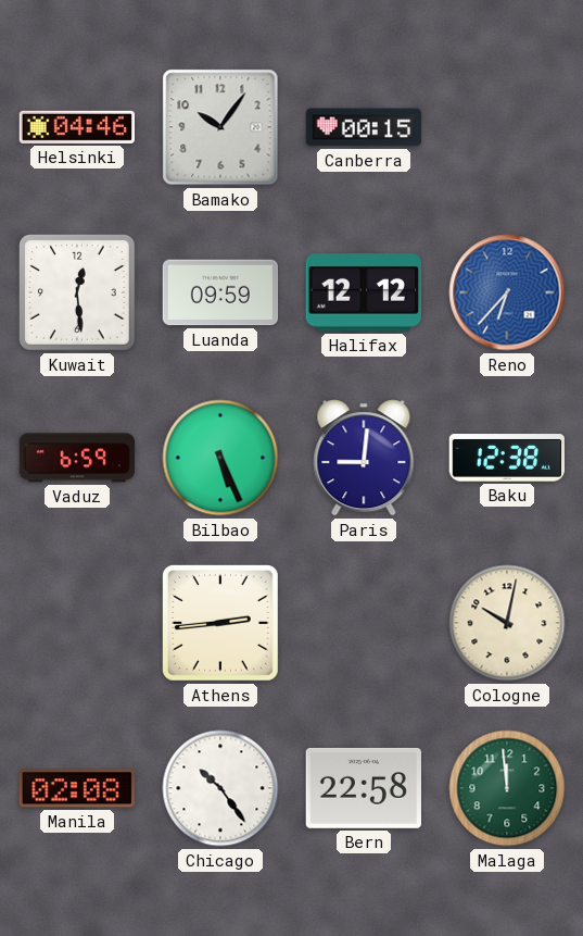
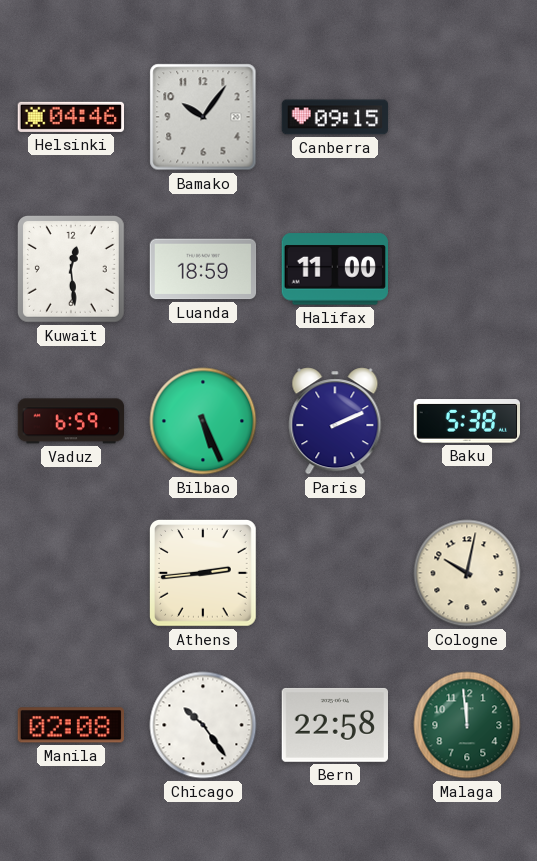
Canberra: 00:15 -> 09:15 (335, 117)
Luanda: 09:59 -> 18:59 (203, 269)
Halifax: 12:12 -> 11:00 (334, 269)
Reno: 6:37 -> none (507, 292)
Paris: 9:01 -> 2:11 (335, 421)
Baku: 12:38 -> 5:38 (466, 421)
